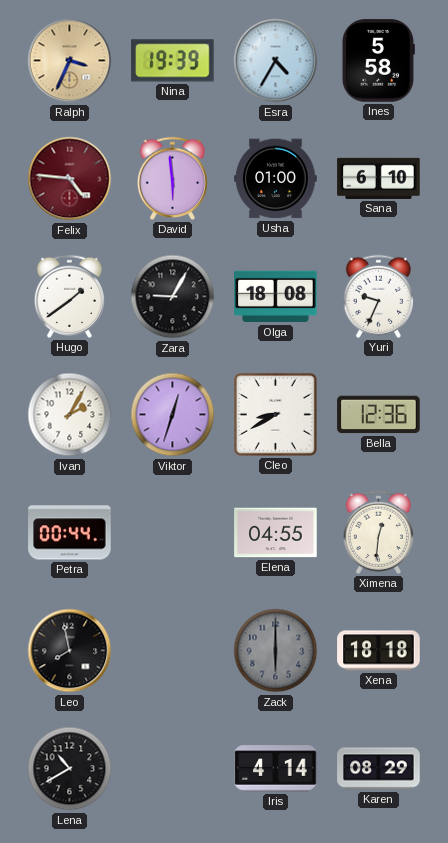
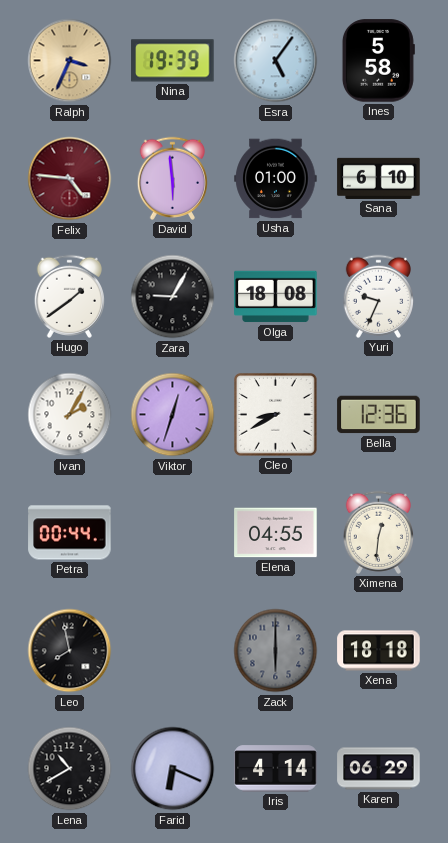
Esra: 4:35 -> 5:06 (276, 61)
Farid: none -> 6:19 (173, 769)
Karen: 08:29 -> 06:29 (379, 769)
